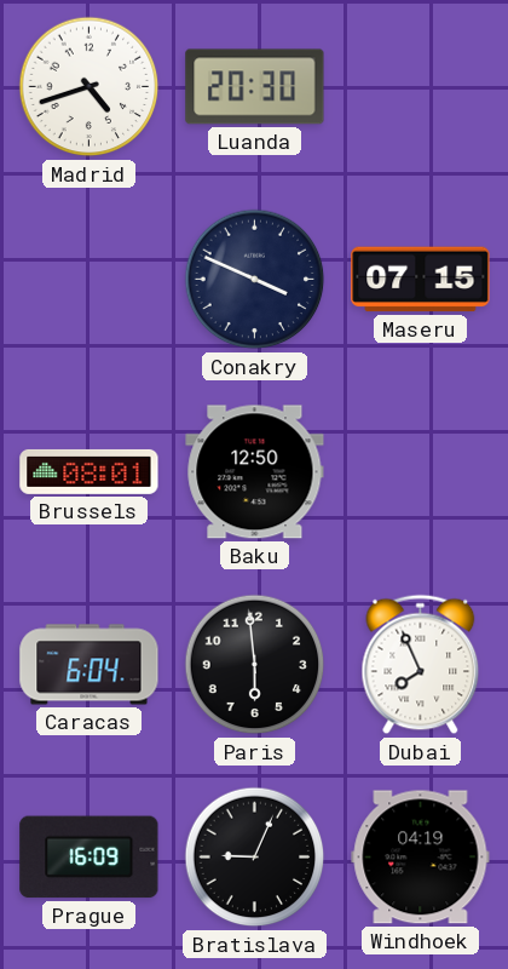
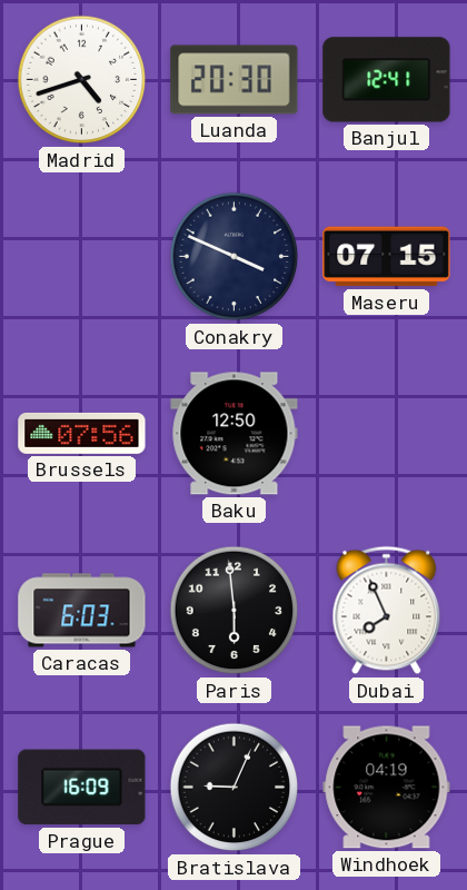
Banjul: none -> 12:41 (387, 80)
Brussels: 08:01 -> 07:56 (82, 433)
Caracas: 6:04 -> 6:03 (82, 611)
